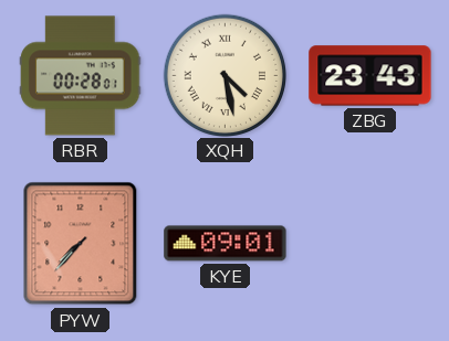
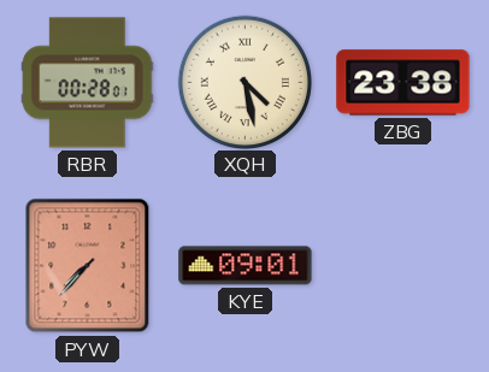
ZBG: 23:43 -> 23:38 (403, 83)
